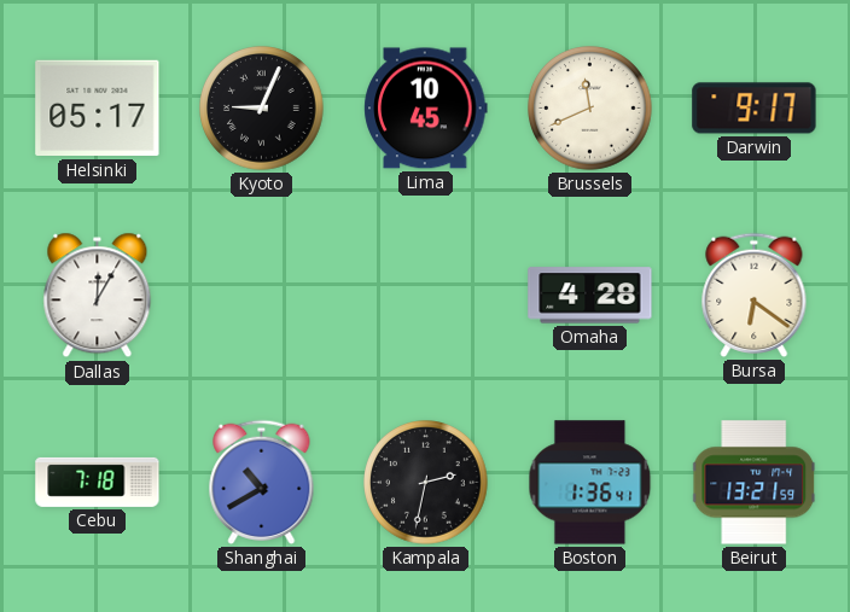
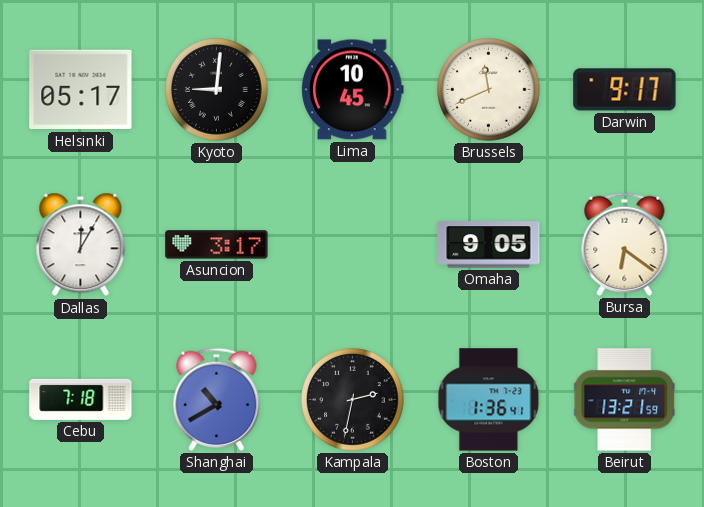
Kyoto: 9:04 -> 9:01 (217, 90)
Asuncion: none -> 3:17 (217, 245)
Omaha: 4:28 -> 9:05 (489, 245)
